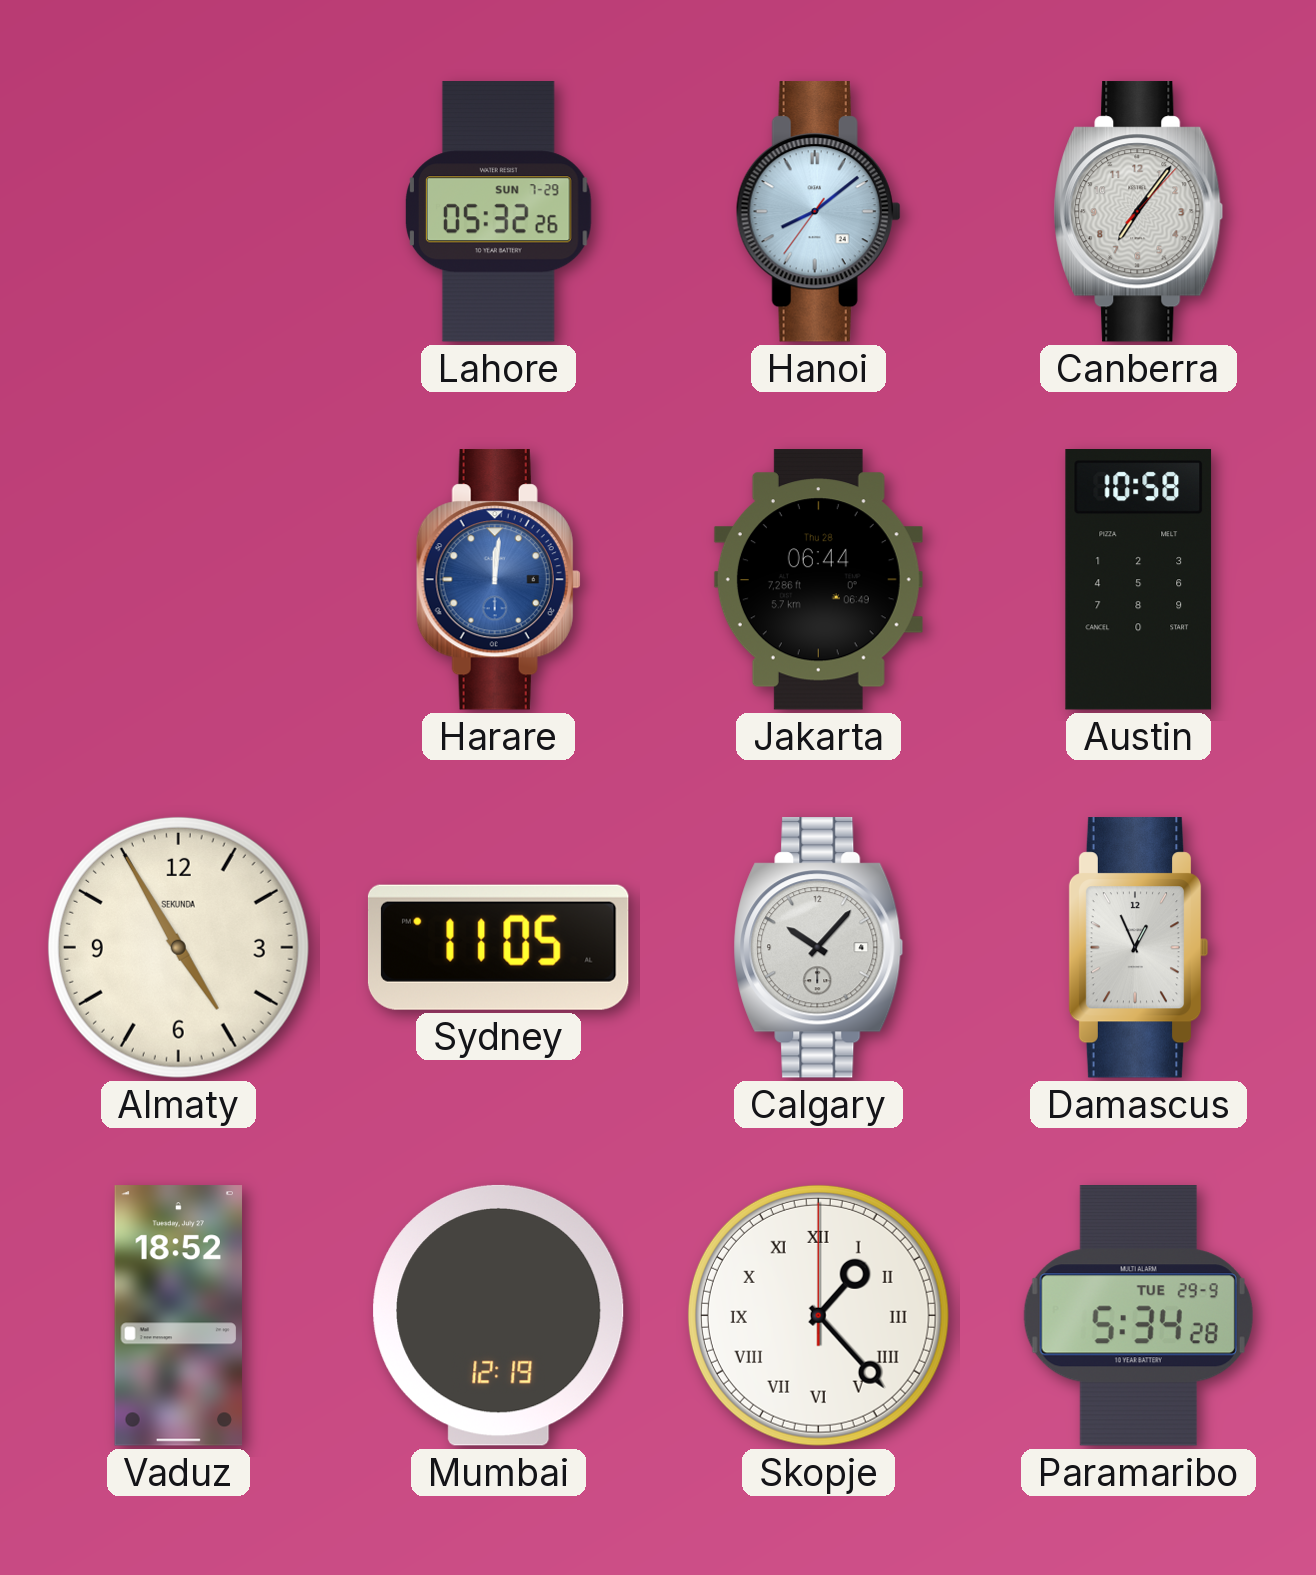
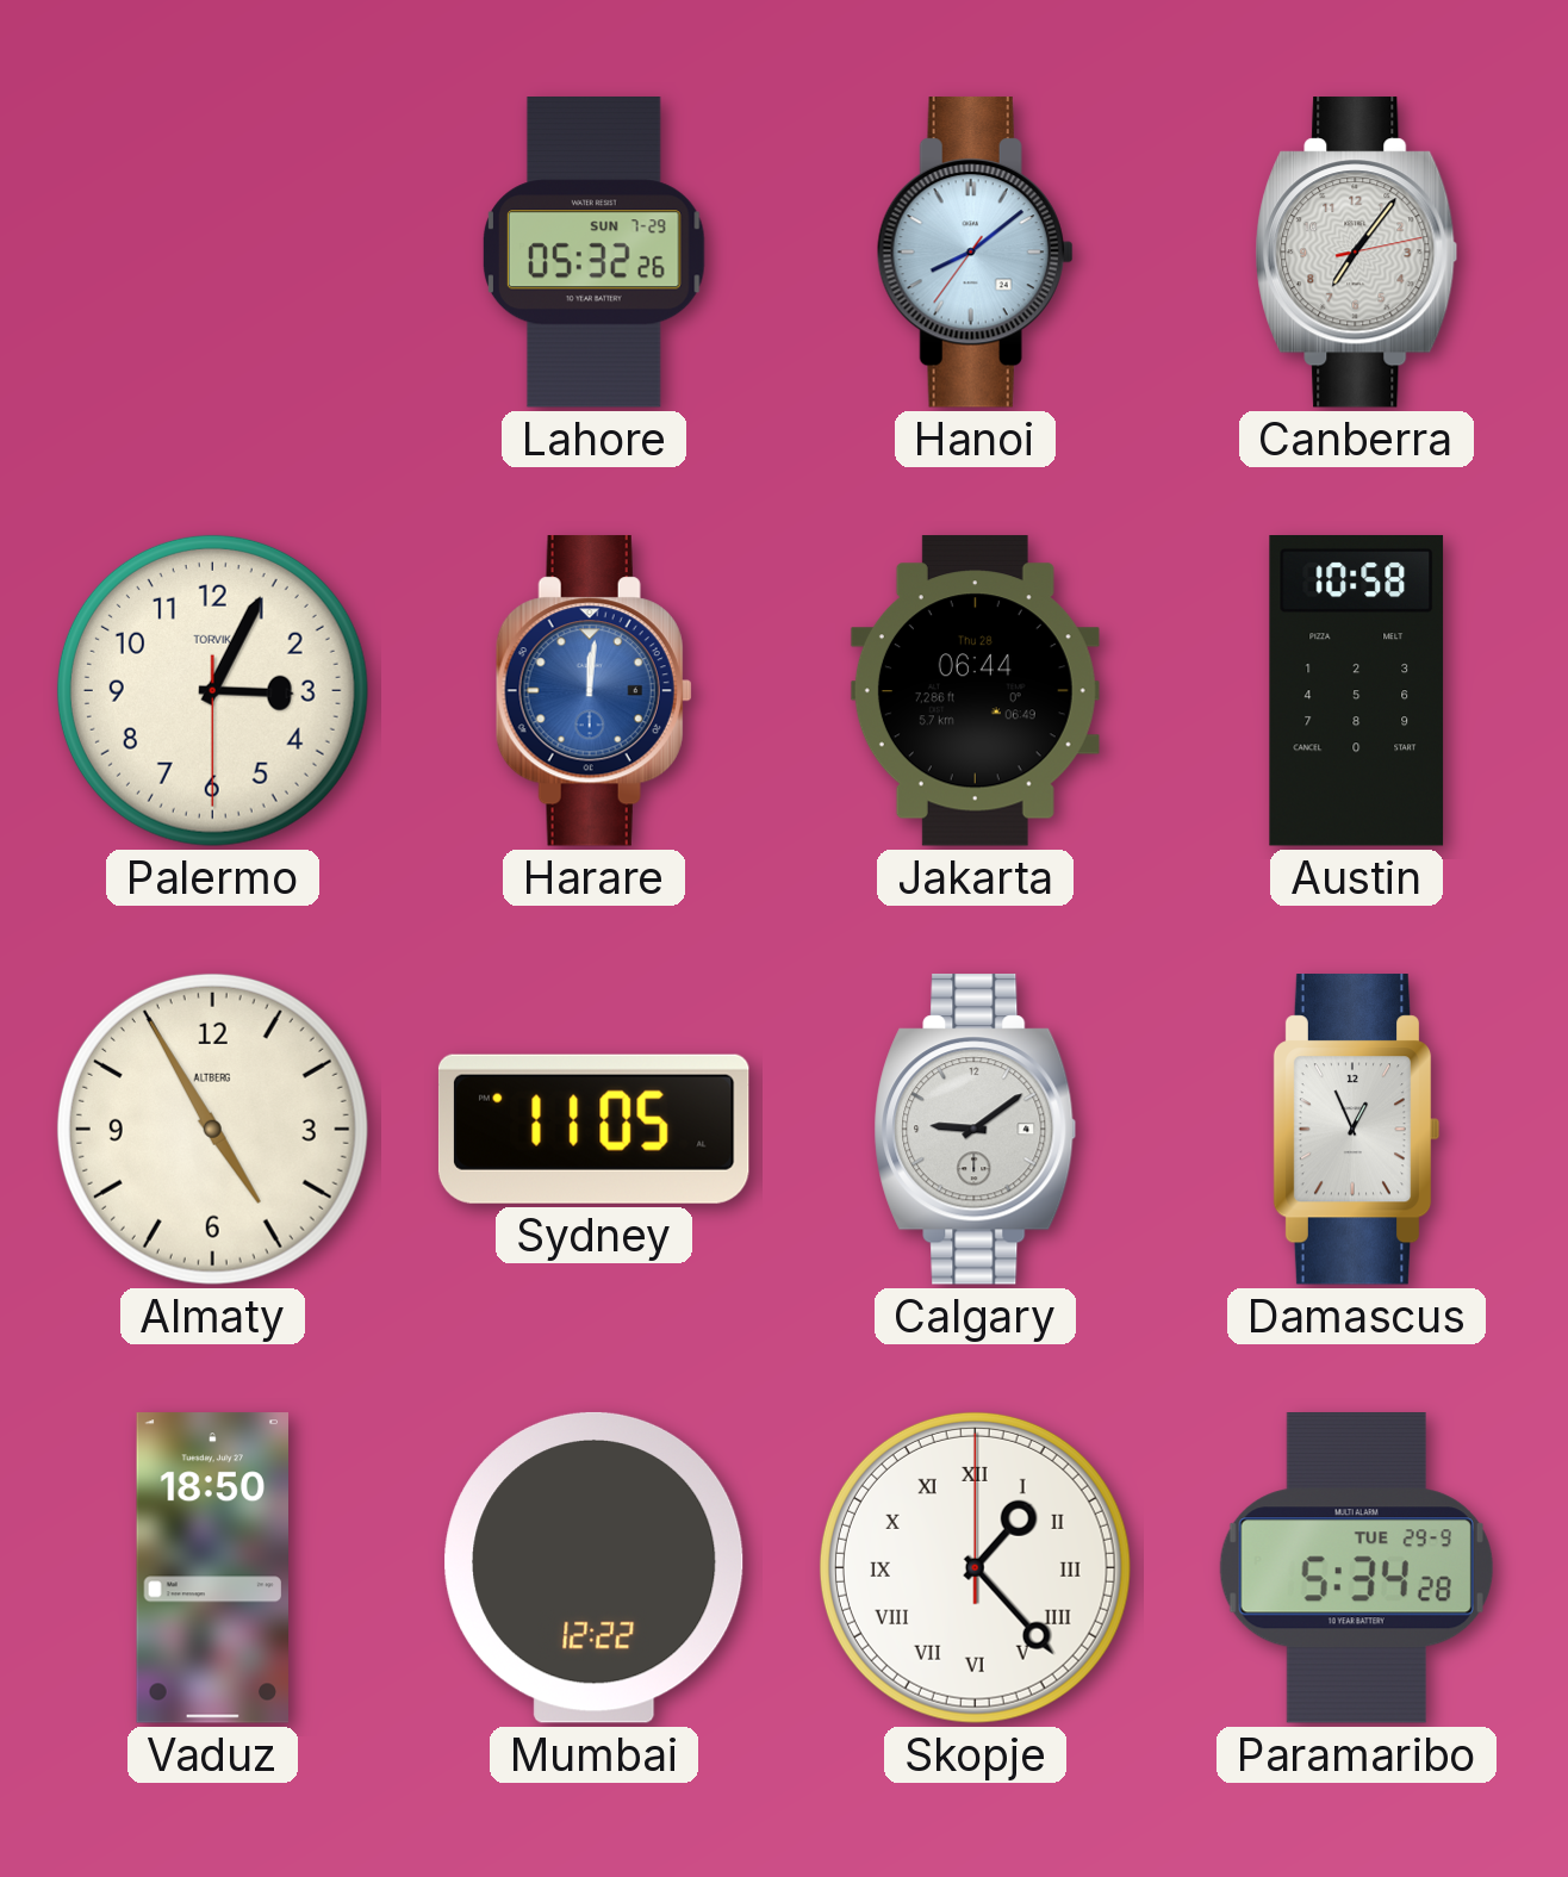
Canberra: 7:06:07 -> 7:06:13 (1357, 253)
Palermo: none -> 3:04 (212, 690)
Almaty brand: SEKUNDA -> ALTBERG (212, 1129)
Calgary: 10:07 -> 9:09 (976, 1130)
Vaduz: 18:52 -> 18:50 (213, 1568)
Mumbai: 12:19 -> 12:22 (595, 1567)
